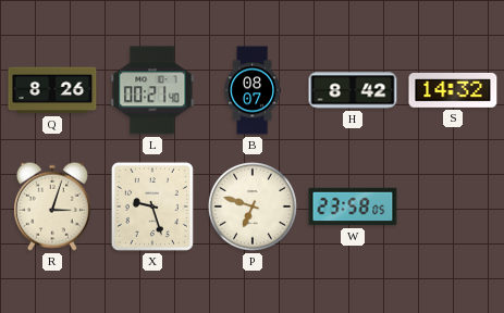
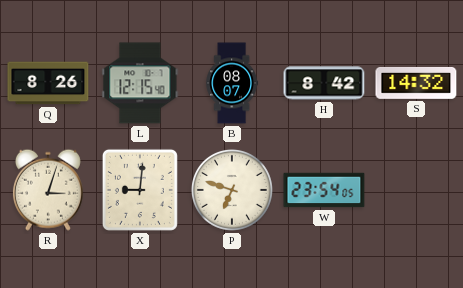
L: 00:21 -> 12:15 (140, 83)
X: 9:27 -> 9:01 (140, 190)
W: 23:58 -> 23:54 (324, 190)
